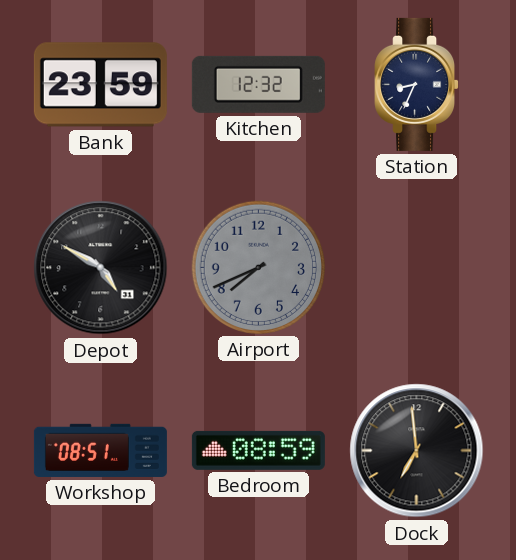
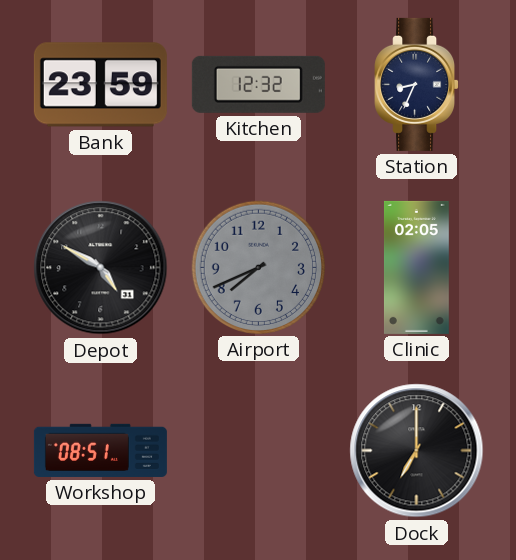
Clinic: none -> 02:05 (416, 267)
Bedroom: 08:59 -> none (258, 450)
Dock: 6:59 -> 7:00 (417, 451)
